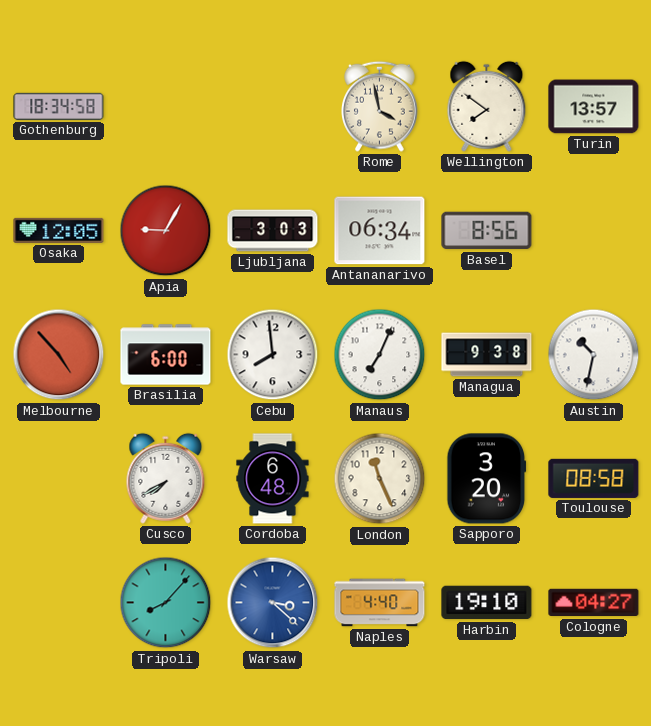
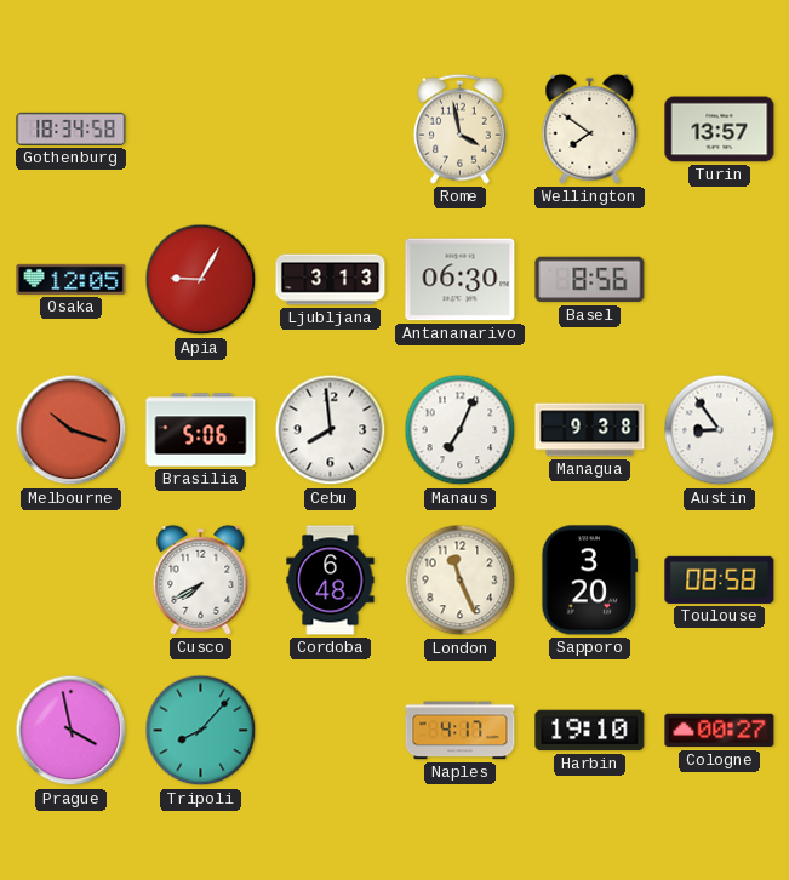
Ljubljana: 3:03 -> 3:13 (331, 280)
Antananarivo: 06:34 -> 06:30 (461, 280)
Melbourne: 4:53 -> 10:18 (72, 430)
Brasilia: 6:00 -> 5:06 (201, 430)
Austin: 10:32 -> 8:54 (720, 430)
Prague: none -> 3:58 (72, 731)
Warsaw: 3:22 -> none (273, 603)
Naples: 4:40 -> 4:17 (461, 731)
Cologne: 04:27 -> 00:27 (720, 731)
